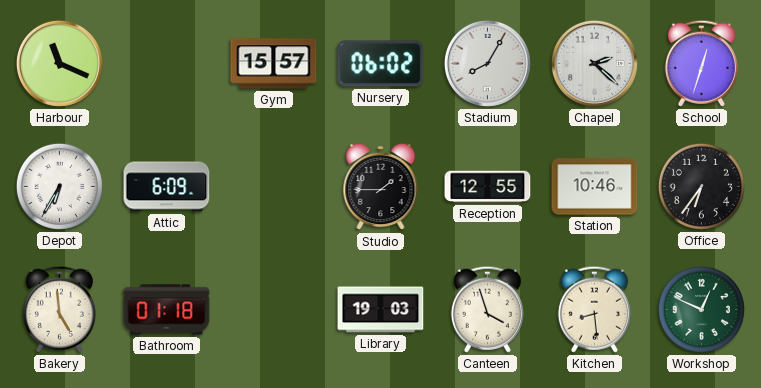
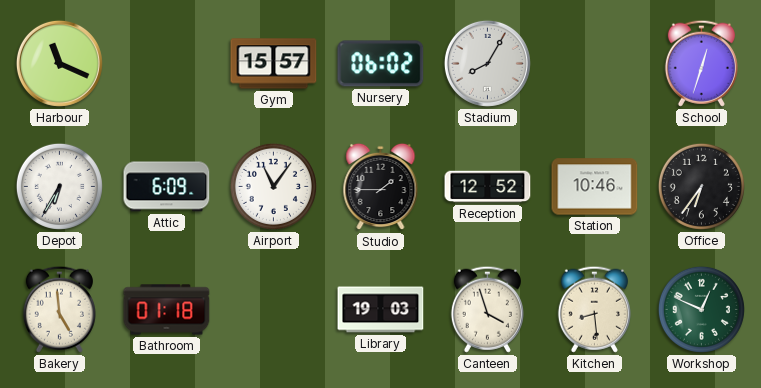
Chapel: 2:22 -> none (594, 63)
Airport: none -> 11:06 (273, 186)
Reception: 12:55 -> 12:52 (488, 187)
